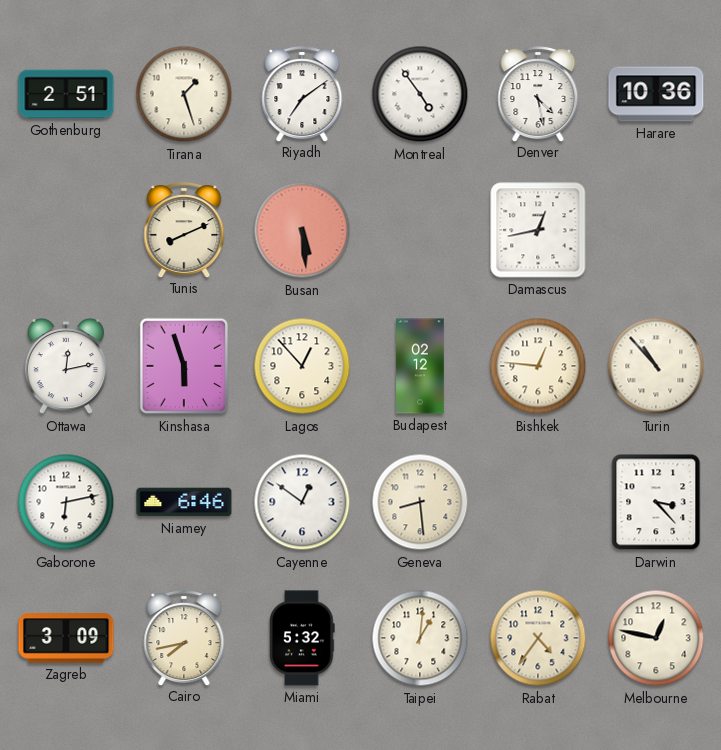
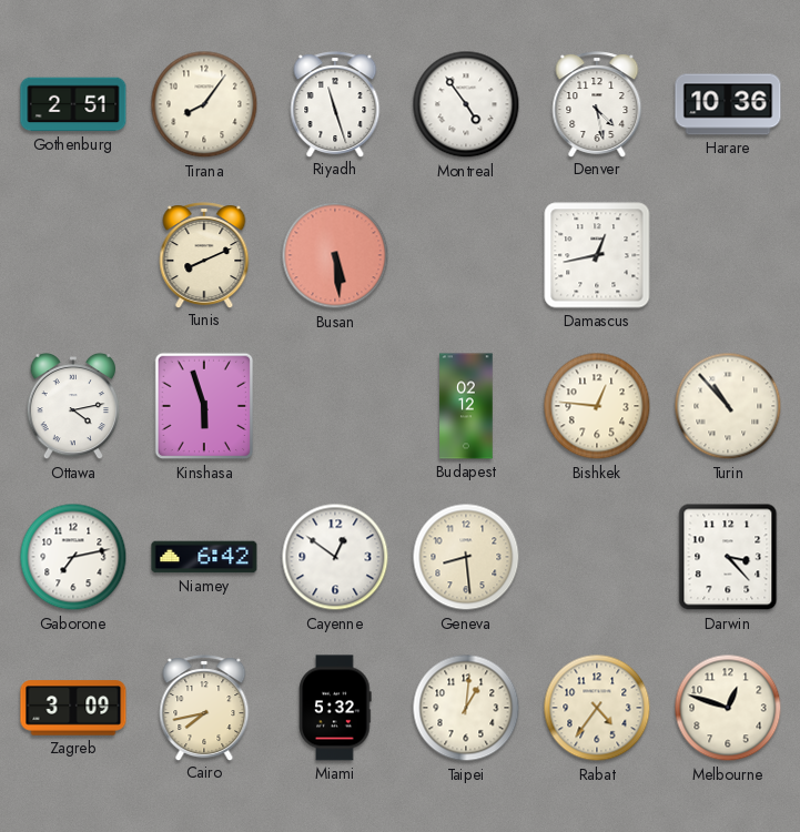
Tirana: 1:27 -> 8:06 (204, 104)
Riyadh: 7:09 -> 11:27 (335, 104)
Ottawa: 12:13 -> 4:13 (72, 406)
Lagos: 12:53 -> none (302, 366)
Gaborone: 6:13 -> 7:13 (73, 557)
Niamey: 6:46 -> 6:42 (204, 557)
Melbourne: 12:47 -> 12:48 (728, 708)
